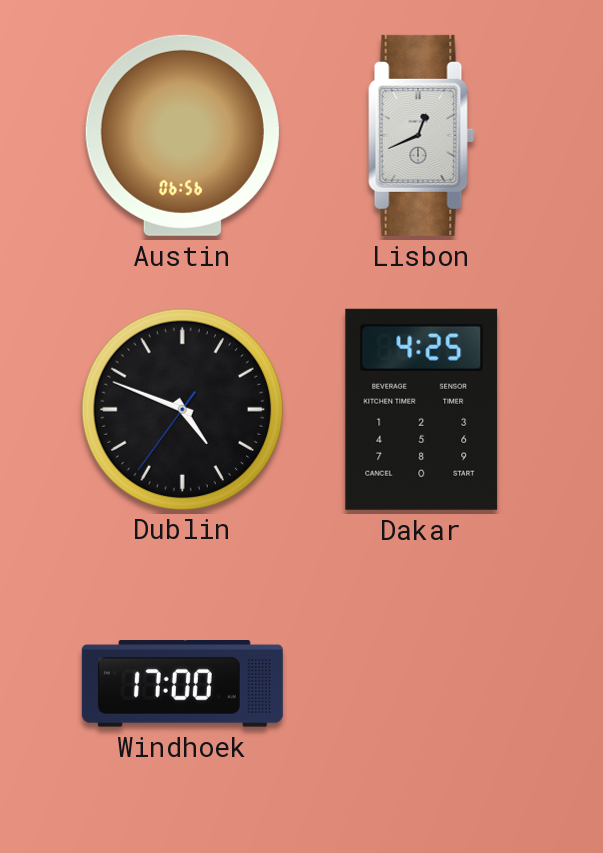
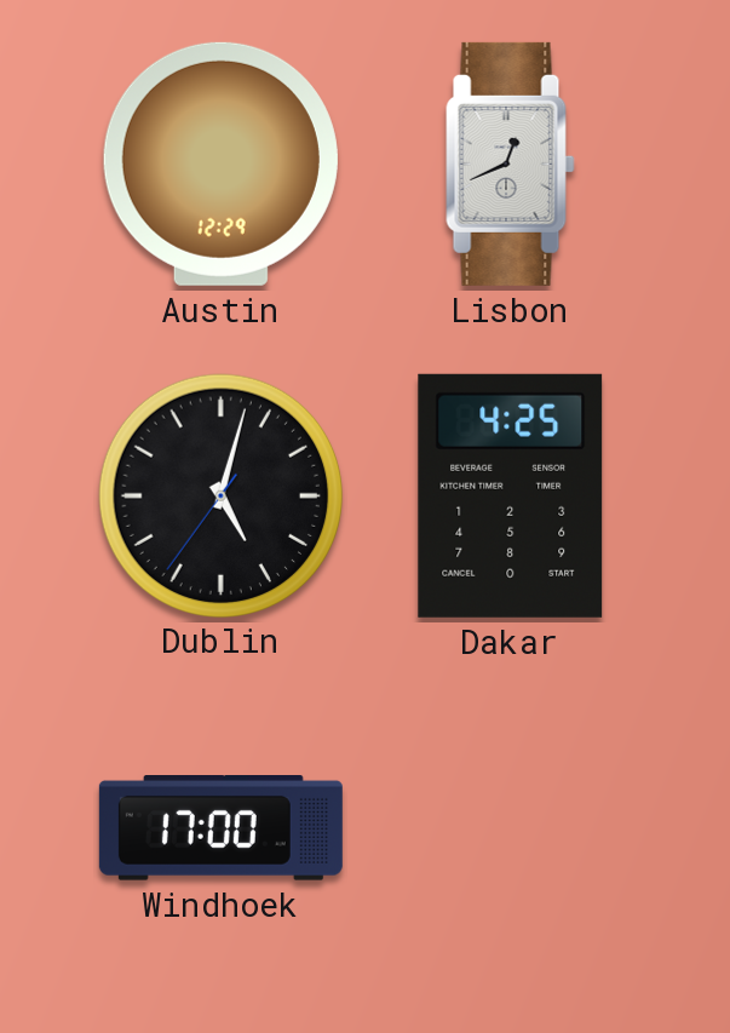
Austin: 06:56 -> 12:29 (220, 163)
Dublin: 4:48 -> 5:02 (220, 495)
